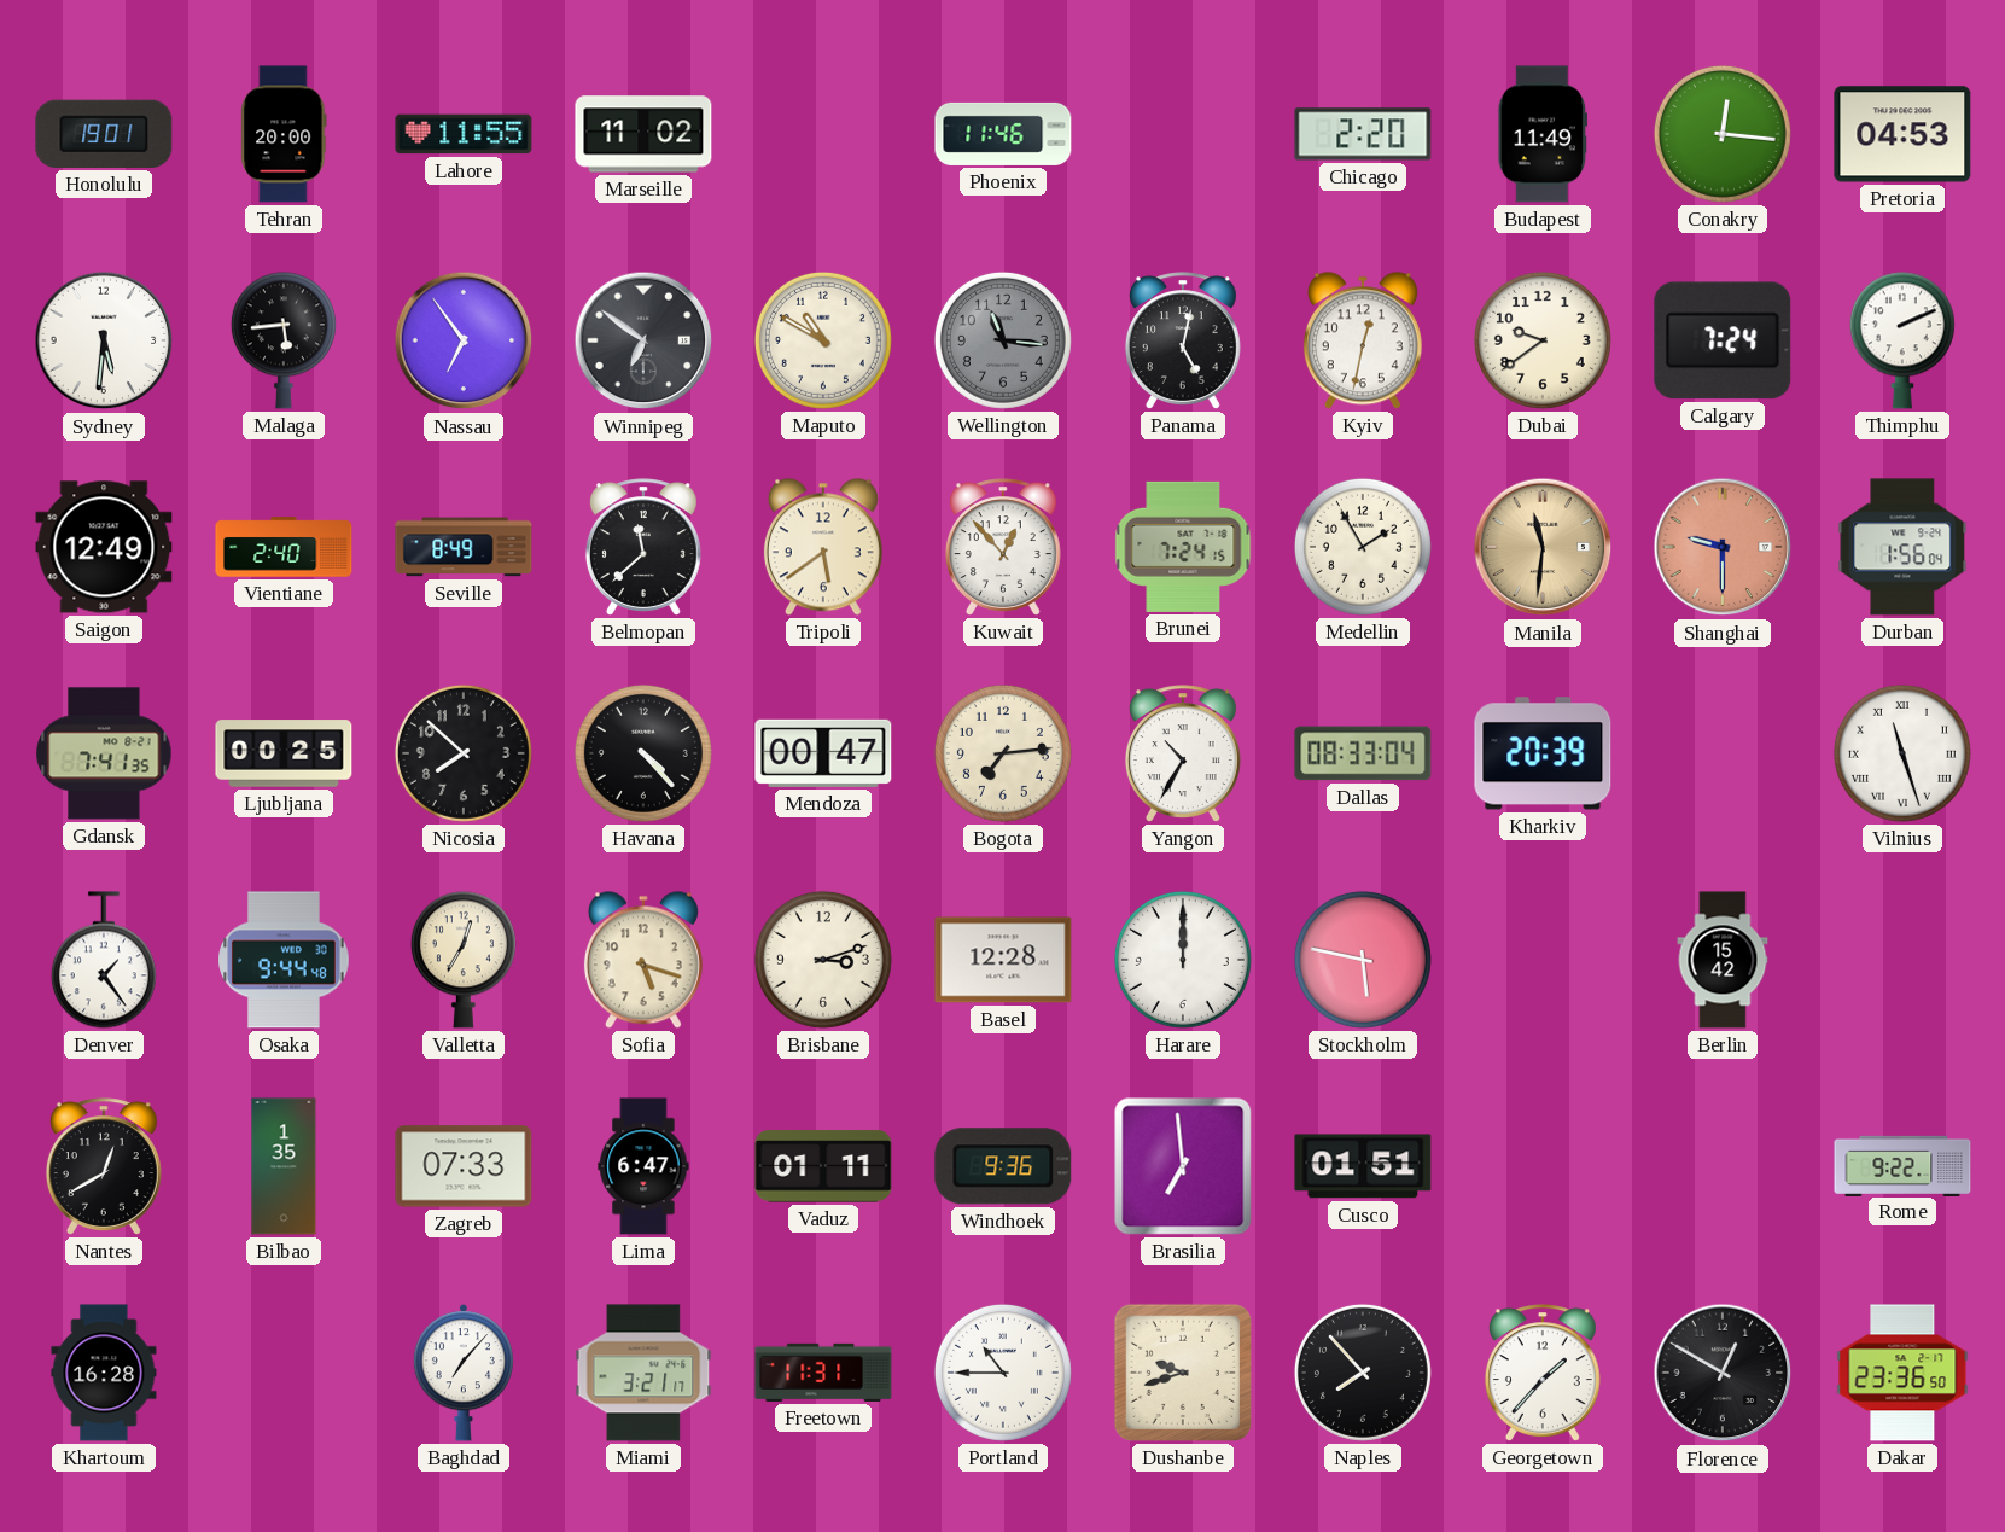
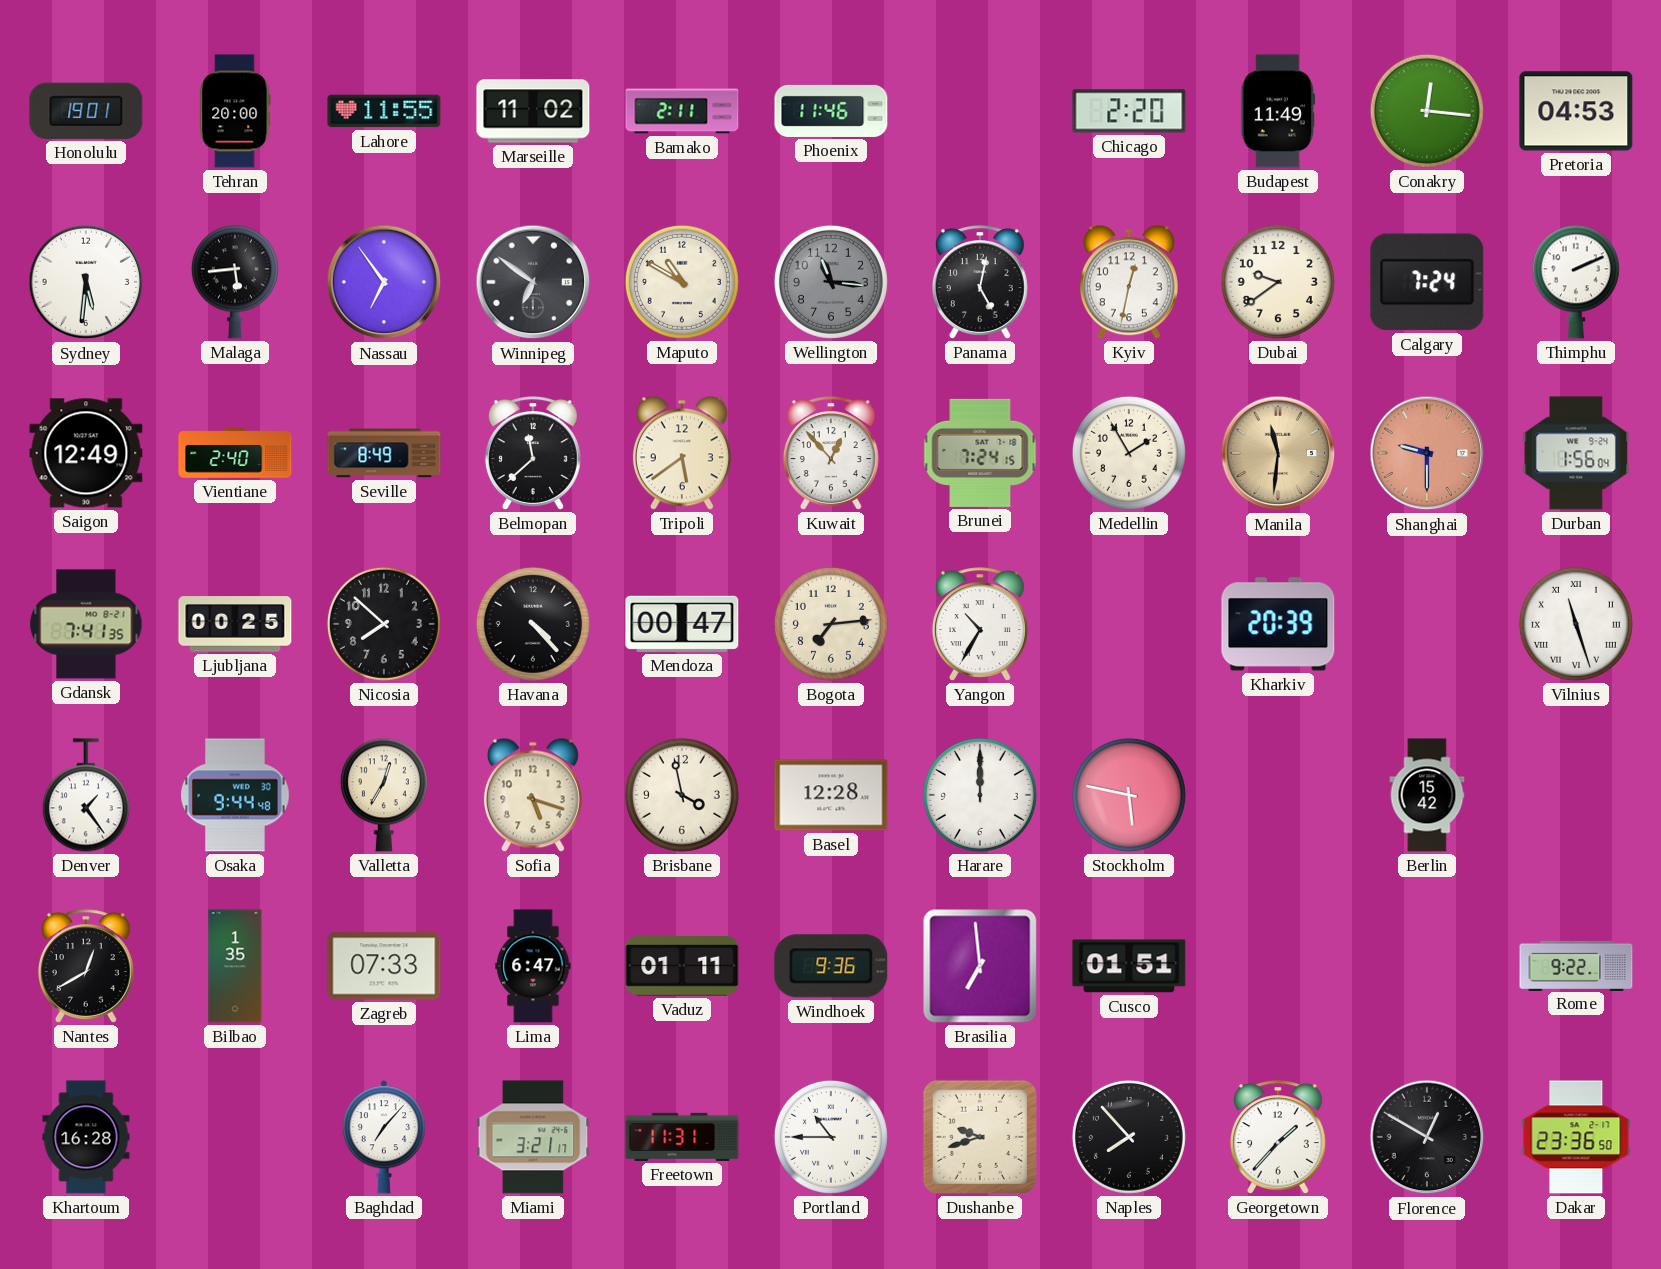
Bamako: none -> 2:11 (682, 111)
Dallas: 08:33 -> none (1363, 753)
Brisbane: 3:12 -> 3:58 (682, 795)
